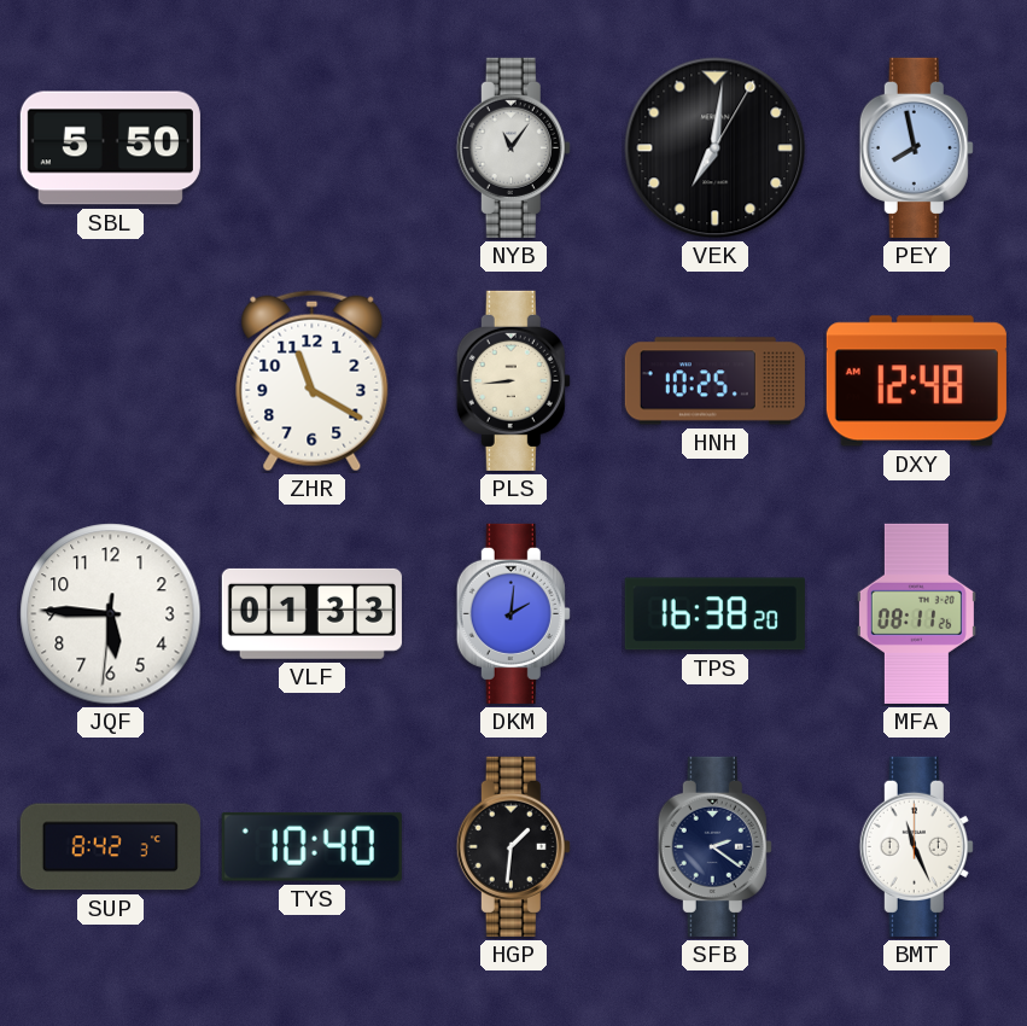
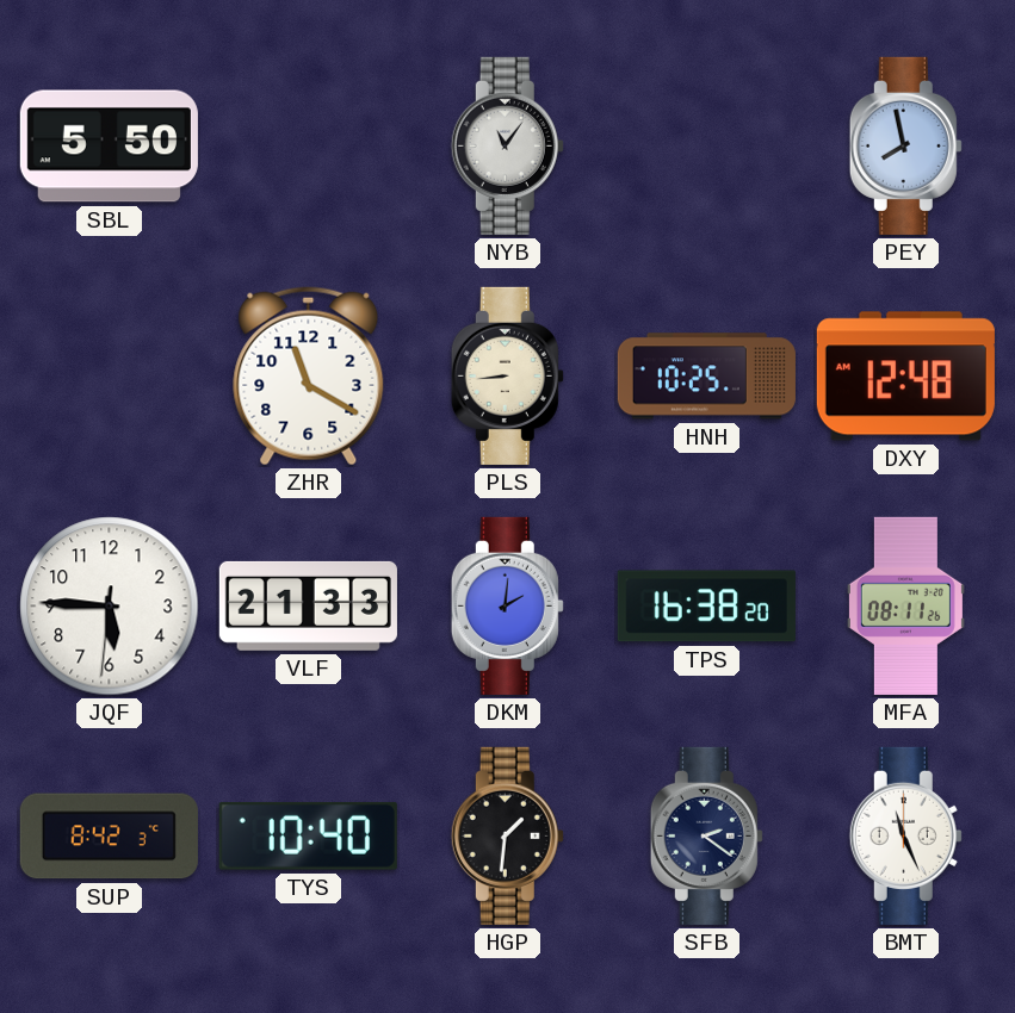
VEK: 7:01 -> none (716, 148)
VLF: 01:33 -> 21:33 (308, 605)
